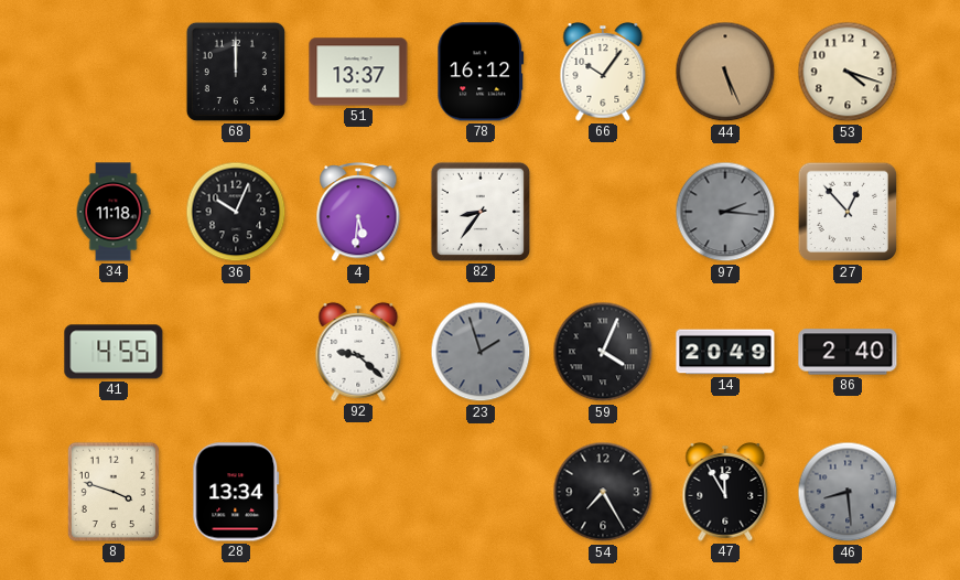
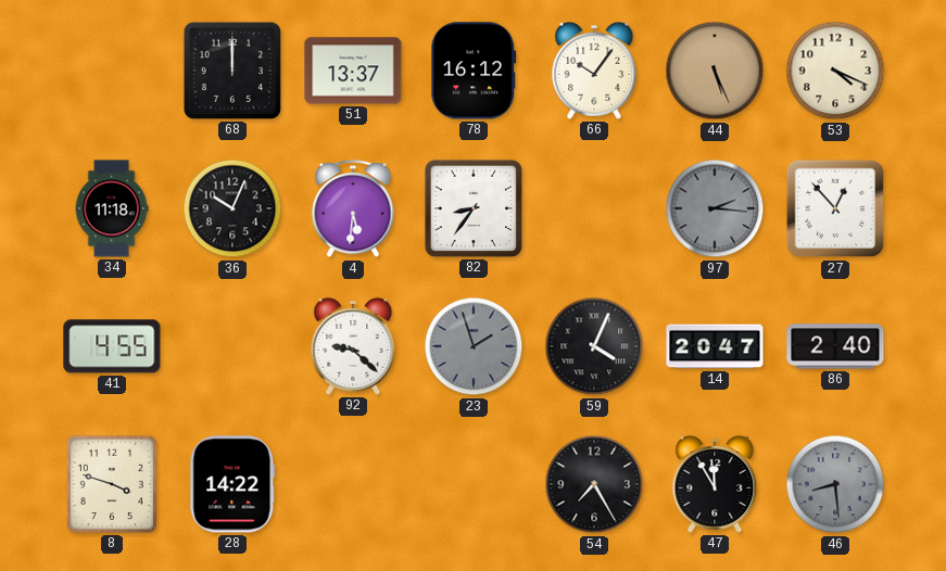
53: 4:18 -> 4:19 (835, 71)
14: 20:49 -> 20:47 (715, 346)
28: 13:34 -> 14:22 (232, 484)
